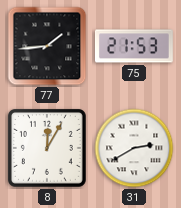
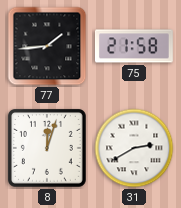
75: 21:53 -> 21:58 (134, 46)
8: 12:05 -> 12:03 (47, 148)
